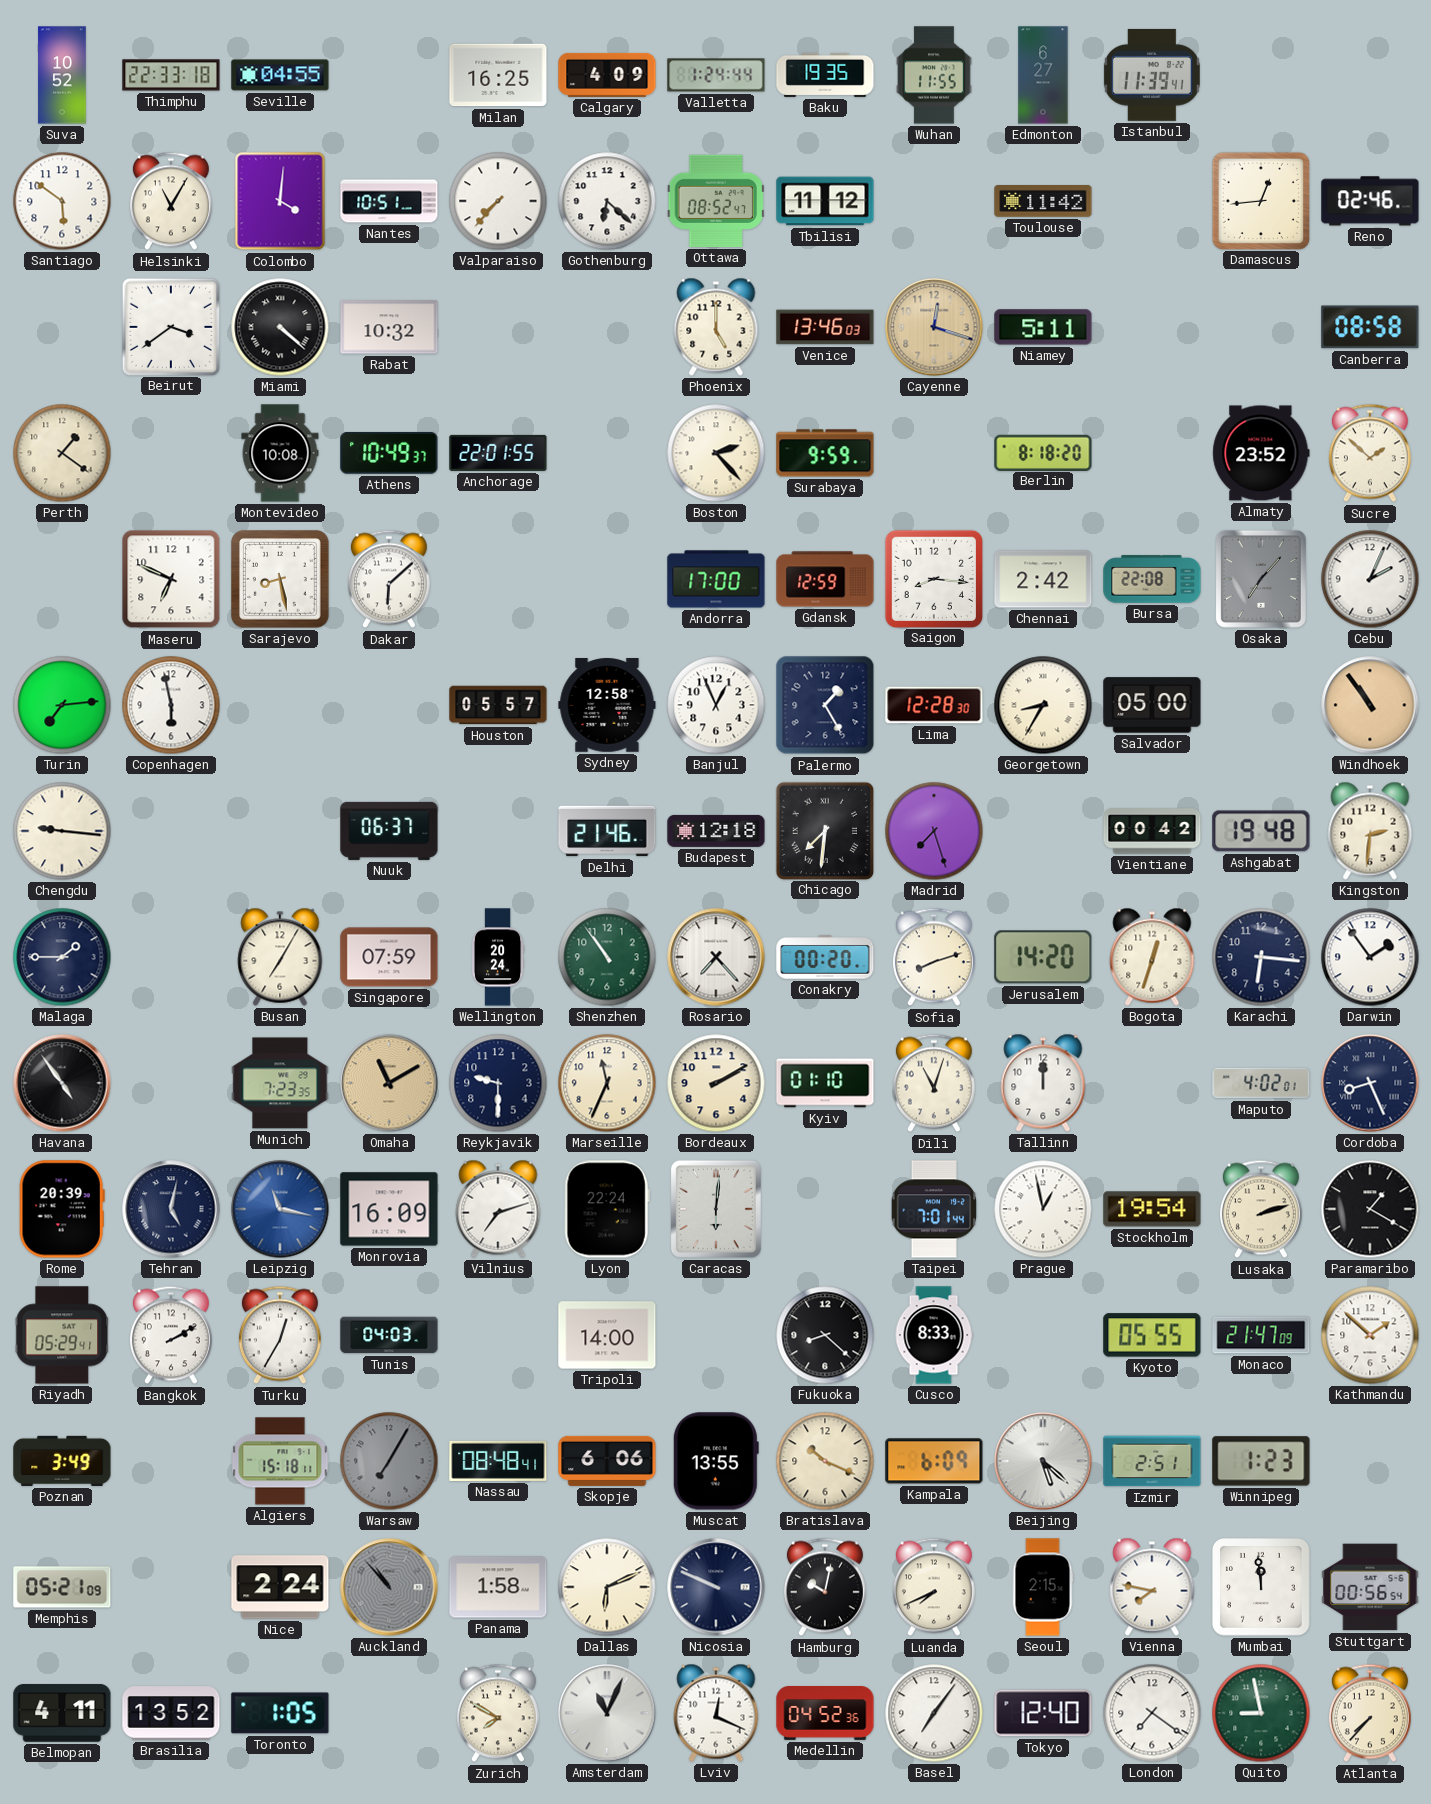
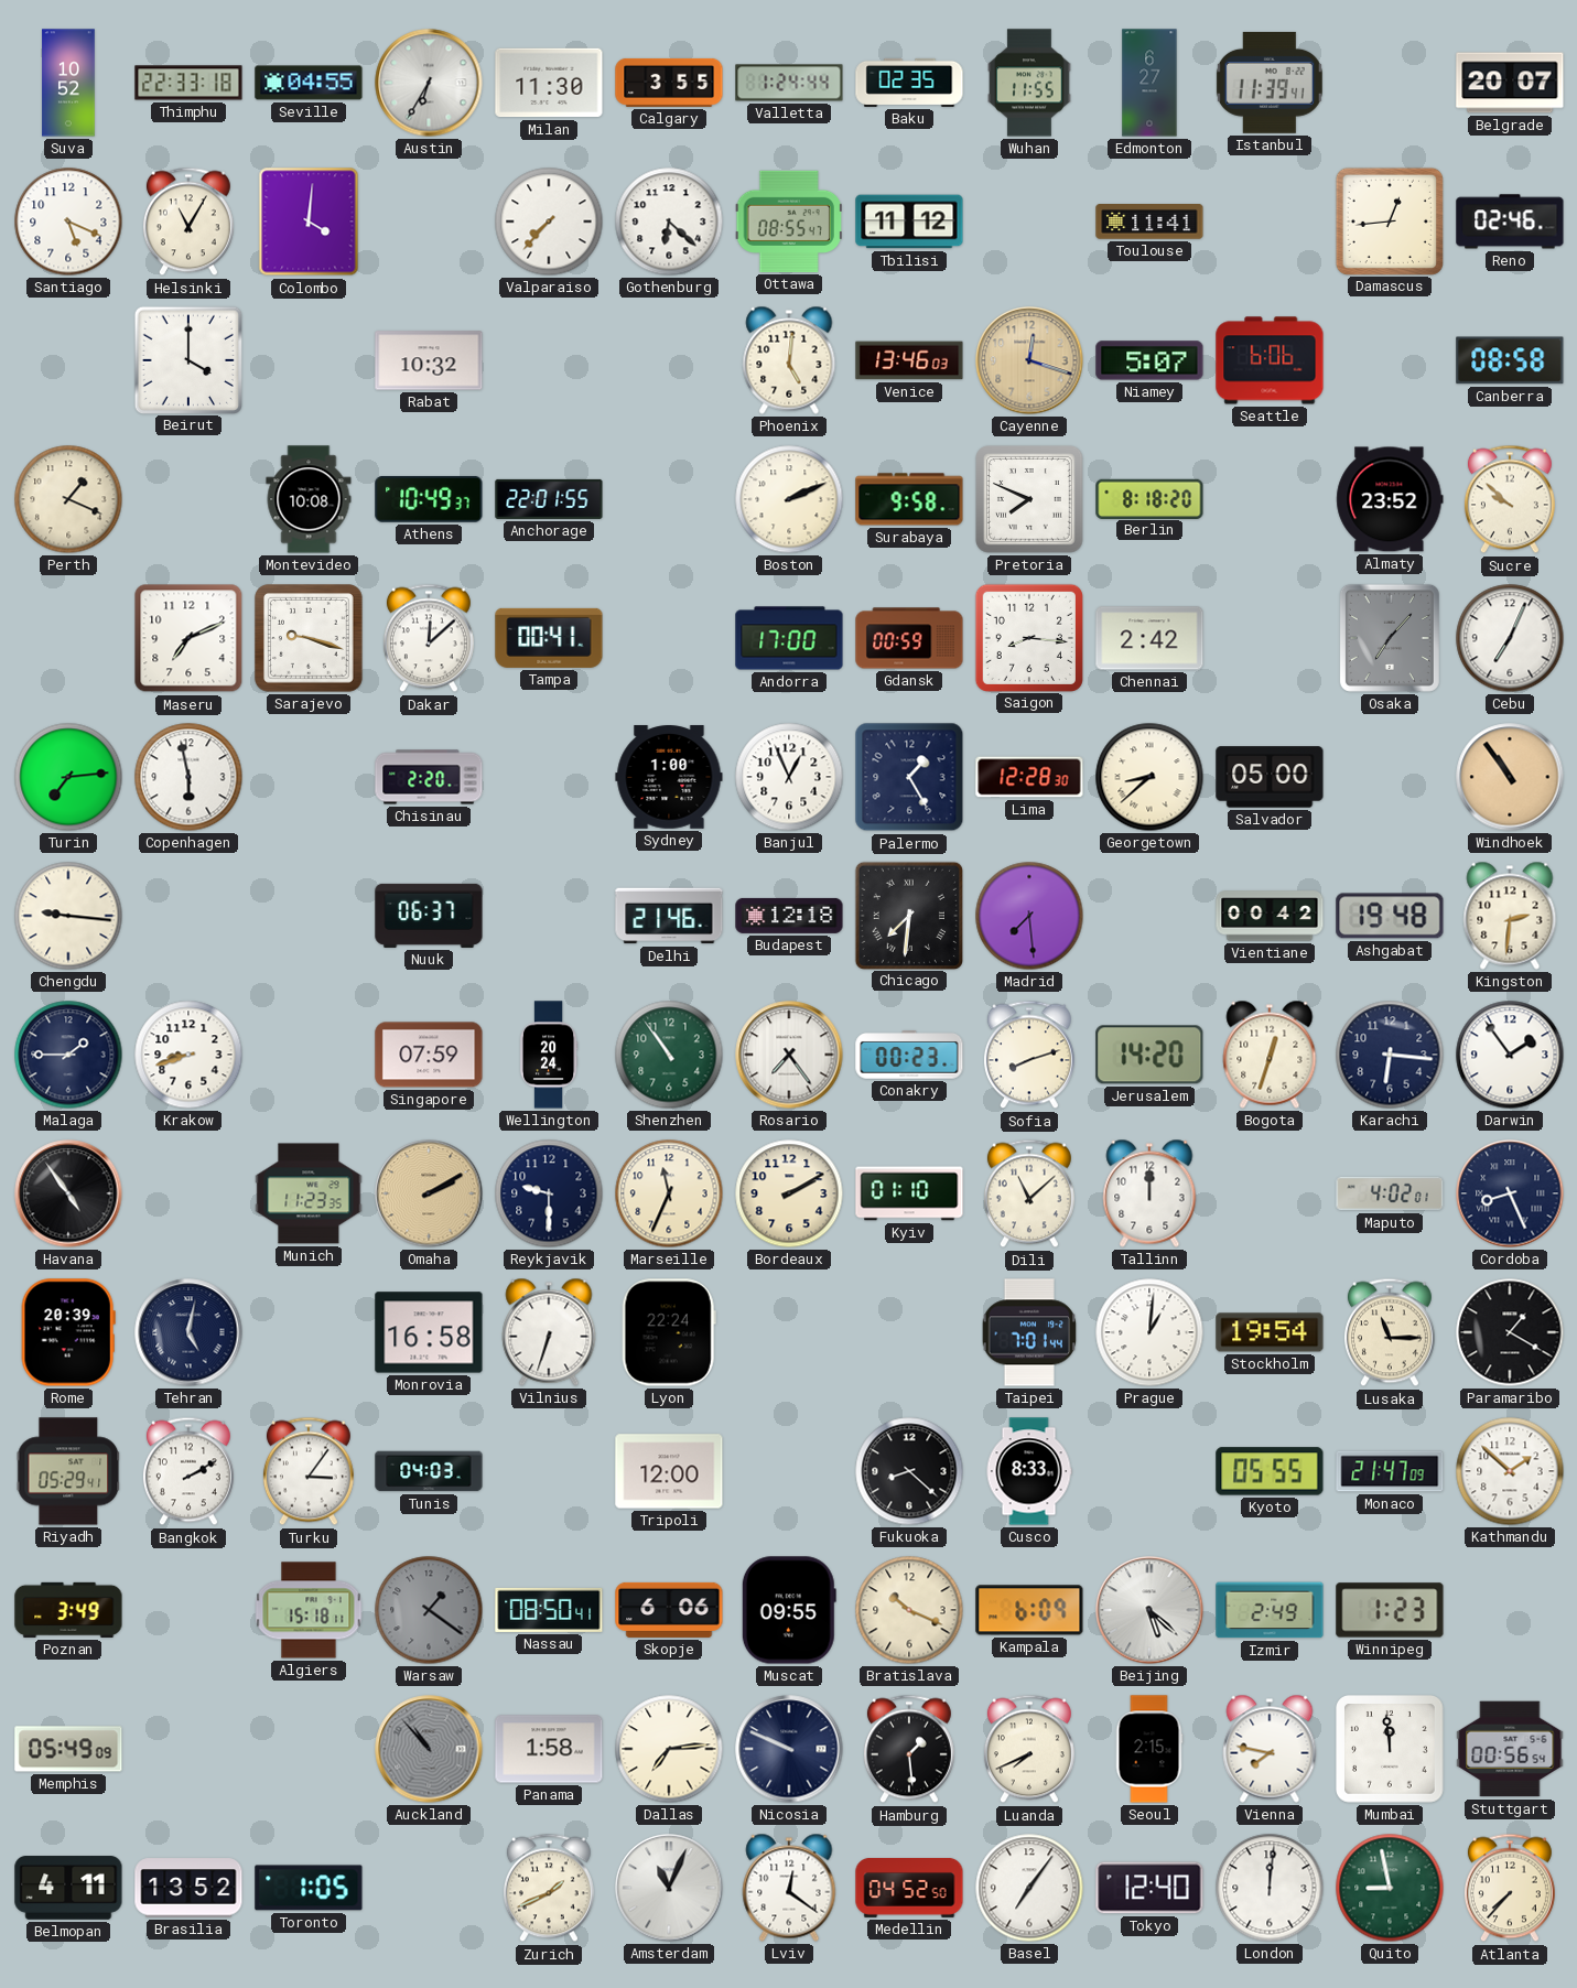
Austin: none -> 6:35 (429, 83)
Milan: 16:25 -> 11:30 (549, 83)
Calgary: 4:09 -> 3:55 (669, 83)
Baku: 19:35 -> 02:35 (909, 83)
Belgrade: none -> 20:07 (1510, 83)
Santiago: 5:51 -> 5:19 (68, 222)
Nantes: 10:51 -> none (389, 201)
Ottawa: 08:52 -> 08:55 (789, 222)
Toulouse: 11:42 -> 11:41 (1149, 222)
Beirut: 3:39 -> 4:00 (187, 359)
Miami: 4:22 -> none (280, 327)
Phoenix: 5:00 -> 5:01 (789, 360)
Niamey: 5:11 -> 5:07 (1149, 360)
Seattle: none -> 6:06 (1270, 360)
Perth: 1:21 -> 1:19 (68, 499)
Boston: 2:23 -> 2:11 (789, 499)
Surabaya: 9:59 -> 9:58 (909, 499)
Pretoria: none -> 7:49 (1030, 500)
Sucre: 1:52 -> 9:52 (1510, 499)
Maseru: 6:49 -> 7:11 (188, 638)
Sarajevo: 8:28 -> 9:18 (310, 639)
Dakar: 6:08 -> 12:08 (429, 638)
Tampa: none -> 00:41 (549, 638)
Gdansk: 12:59 -> 00:59 (909, 638)
Bursa: 22:08 -> none (1152, 579)
Cebu: 2:04 -> 7:04 (1510, 638)
Chisinau: none -> 2:20 (429, 777)
Houston: 05:57 -> none (498, 705)
Sydney: 12:58 -> 1:00 (669, 777)
Georgetown: 8:35 -> 8:38 (1149, 777)
Madrid: 7:27 -> 7:29 (1029, 916)
Krakow: none -> 8:42 (188, 1055)
Busan: 7:05 -> none (280, 957)
Rosario: 7:23 -> 7:24 (789, 1055)
Conakry: 00:20 -> 00:23 (909, 1055)
Munich: 7:23 -> 11:23 (309, 1193)
Omaha: 11:10 -> 2:10 (429, 1193)
Dili: 11:03 -> 11:08 (1029, 1193)
Leipzig: 11:17 -> none (280, 1209)
Monrovia: 16:09 -> 16:58 (429, 1332)
Vilnius: 7:12 -> 6:33 (549, 1332)
Caracas: 6:01 -> none (716, 1209)
Prague: 12:58 -> 1:01 (1149, 1332)
Lusaka: 2:12 -> 11:15 (1390, 1332)
Turku: 12:35 -> 3:06 (309, 1471)
Tripoli: 14:00 -> 12:00 (669, 1471)
Warsaw: 7:05 -> 1:21 (429, 1610)
Nassau: 08:48 -> 08:50 (549, 1610)
Muscat: 13:55 -> 09:55 (789, 1610)
Izmir: 2:51 -> 2:49 (1270, 1610)
Memphis: 05:21 -> 05:49 (68, 1749)
Nice: 2:24 -> none (280, 1587)
Dallas: 6:11 -> 7:14 (669, 1749)
Hamburg: 10:02 -> 1:29 (909, 1749)
Zurich: 7:50 -> 1:41 (549, 1888)
Lviv: 12:19 -> 12:21 (789, 1888)
Medellin: 04:52:36 -> 04:52:50 (909, 1889)
London: 7:21 -> 12:01 (1270, 1888)
